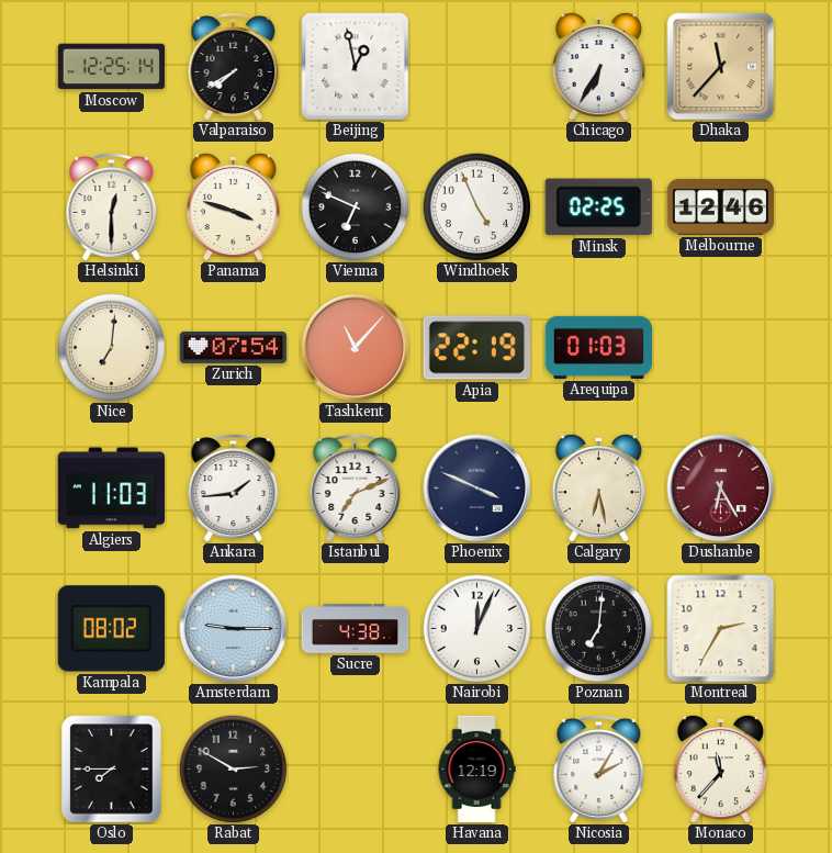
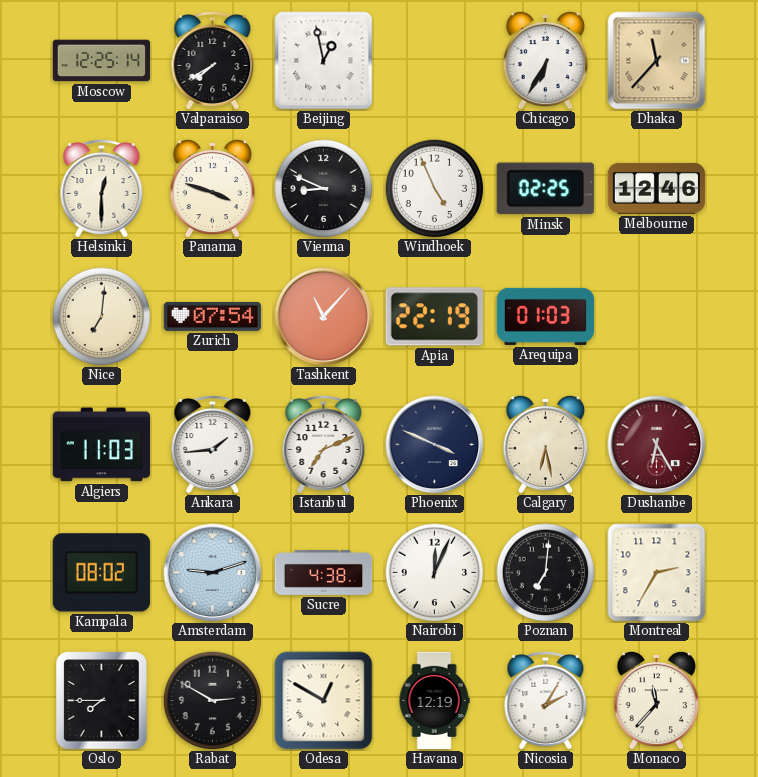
Vienna: 6:49 -> 8:49 (324, 189)
Amsterdam: 9:15 -> 9:12 (213, 573)
Odesa: none -> 12:50 (324, 701)
